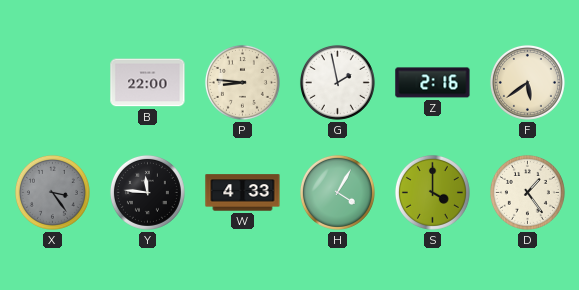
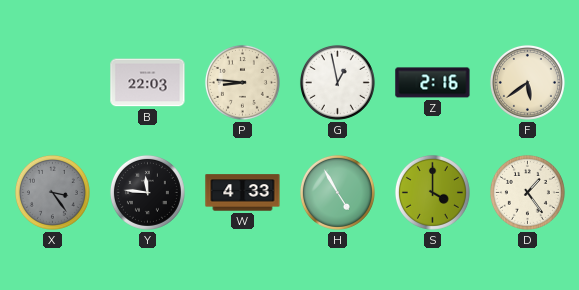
B: 22:00 -> 22:03 (148, 83)
G: 1:58 -> 12:58 (337, 82)
H: 4:05 -> 4:55 (337, 192)
